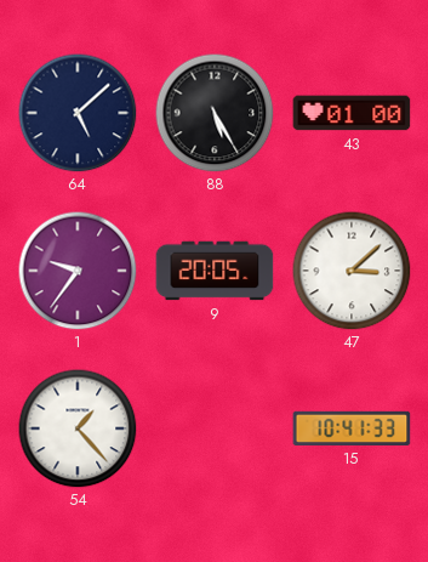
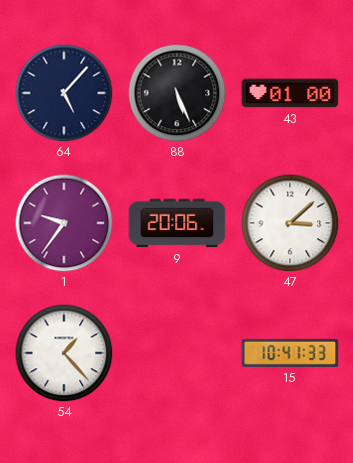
64: 5:08 -> 5:07 (64, 93)
88: 5:25 -> 5:26 (177, 93)
9: 20:05 -> 20:06 (177, 223)
